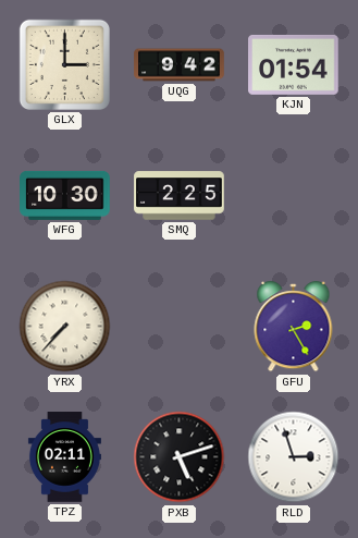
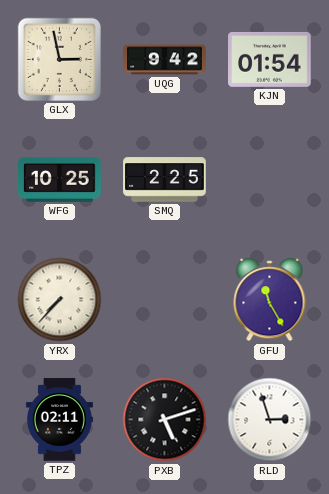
GLX: 3:00 -> 2:58 (59, 59)
WFG: 10:30 -> 10:25 (60, 179)
GFU: 2:25 -> 11:25 (270, 301)
